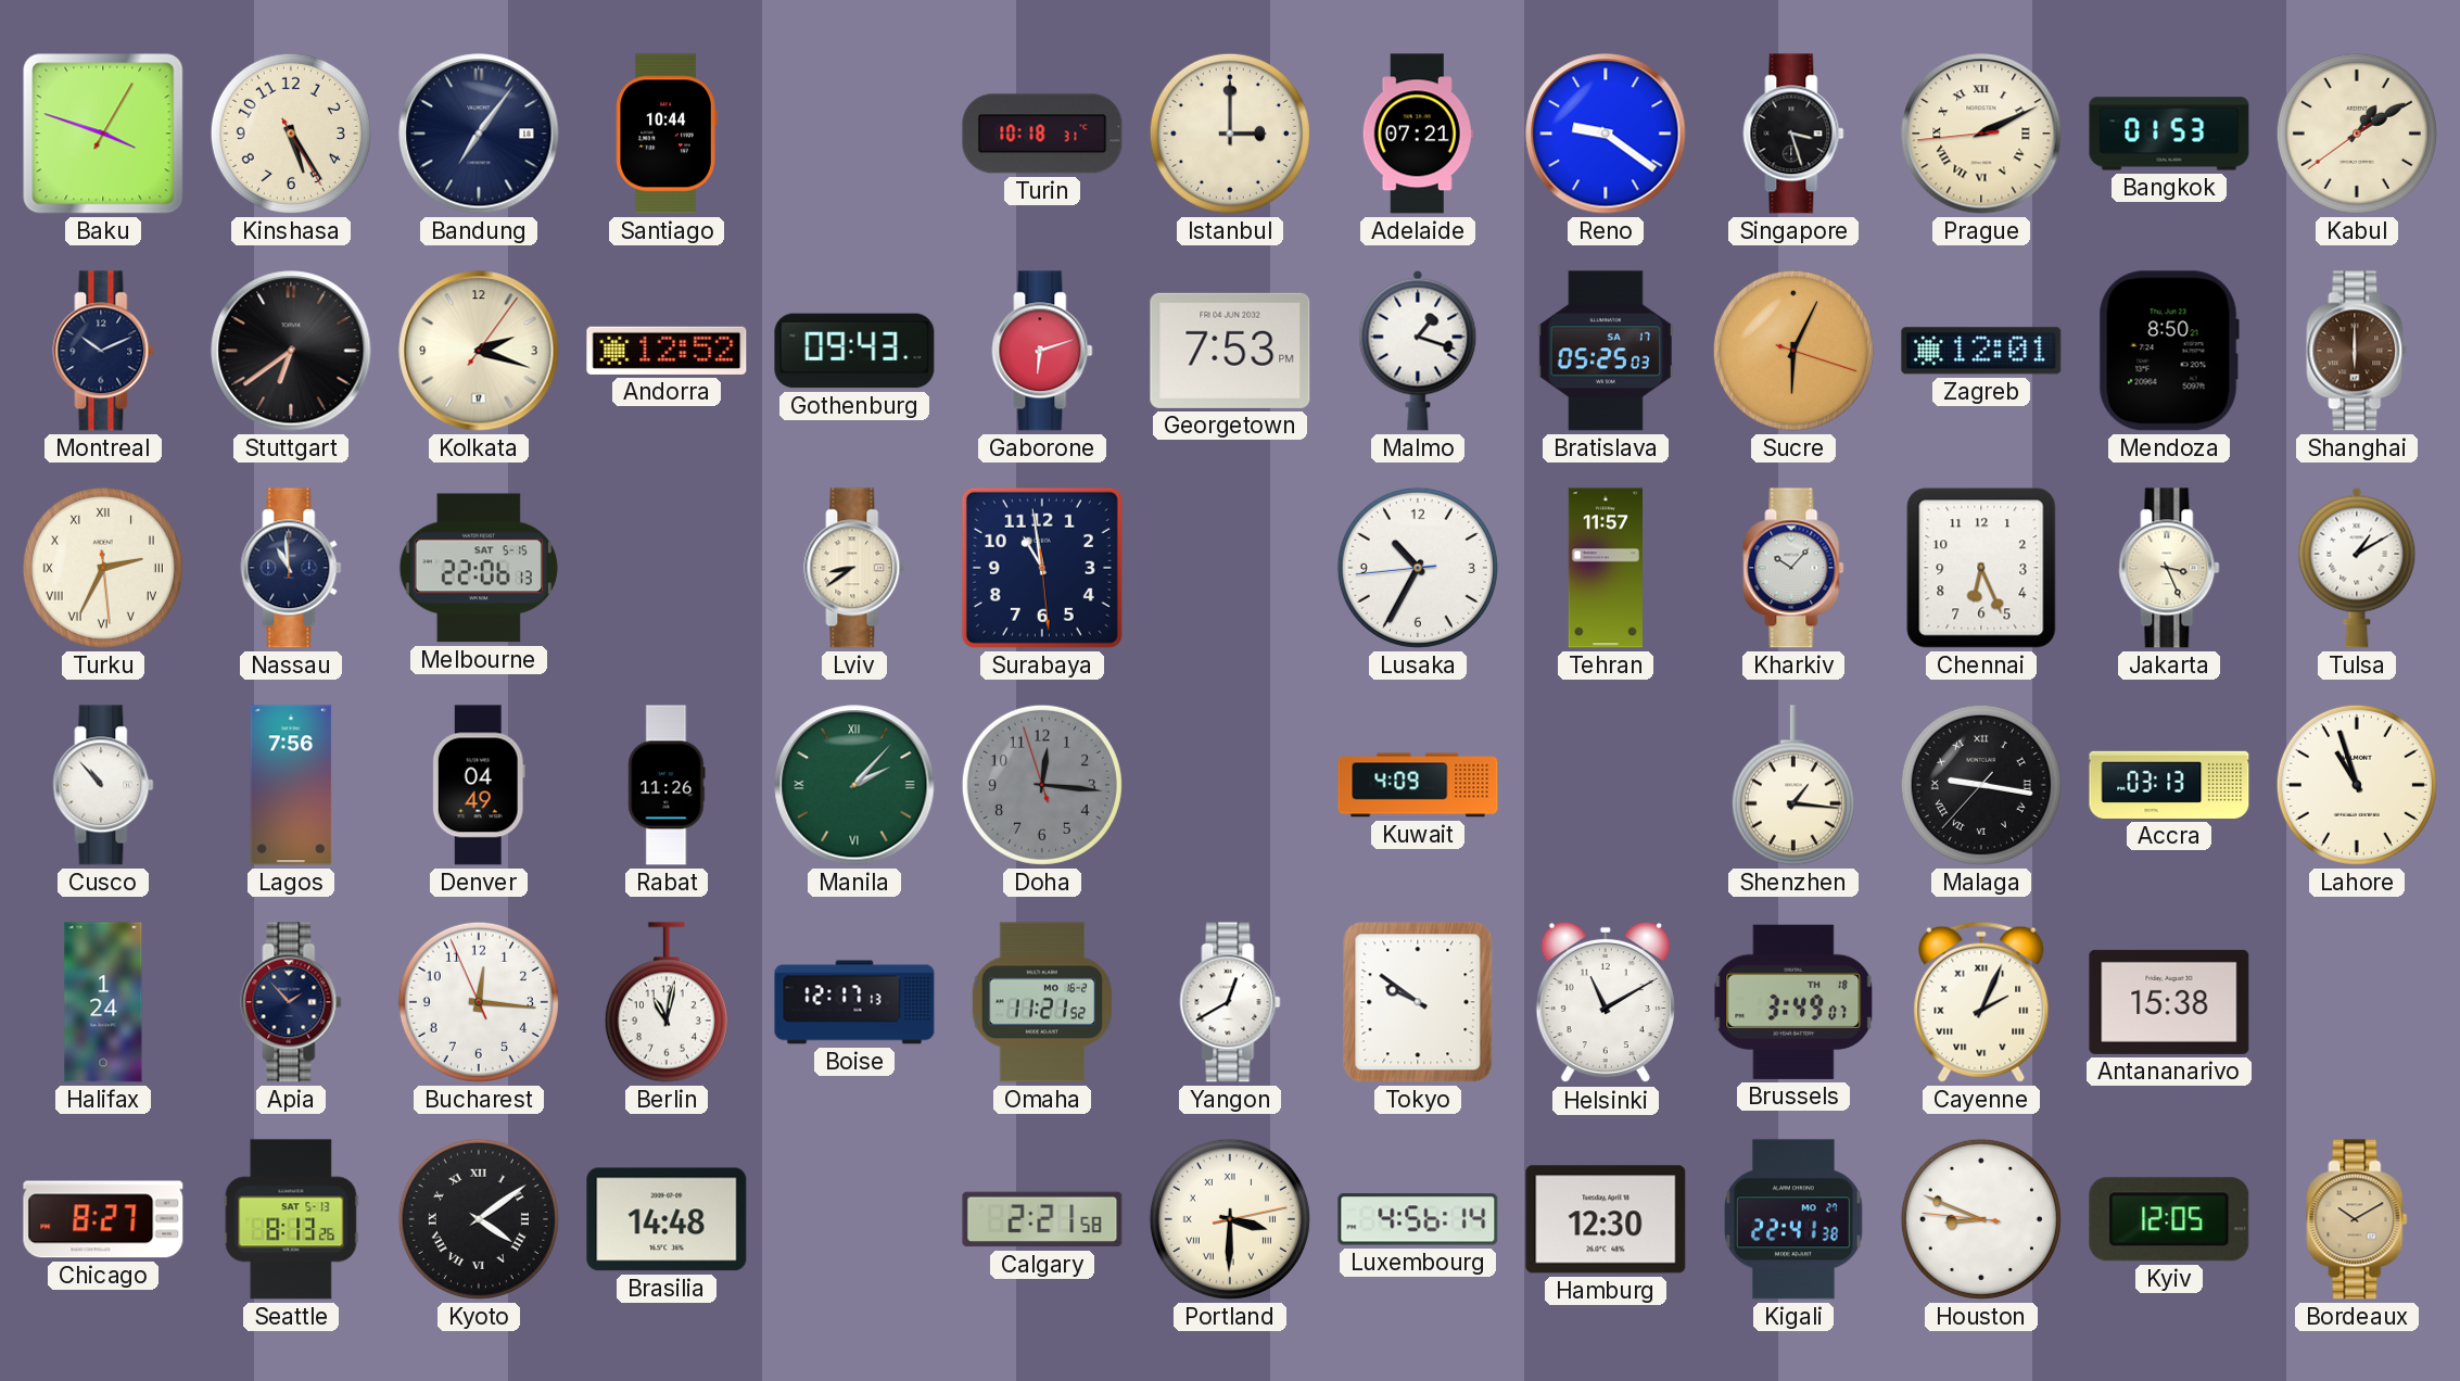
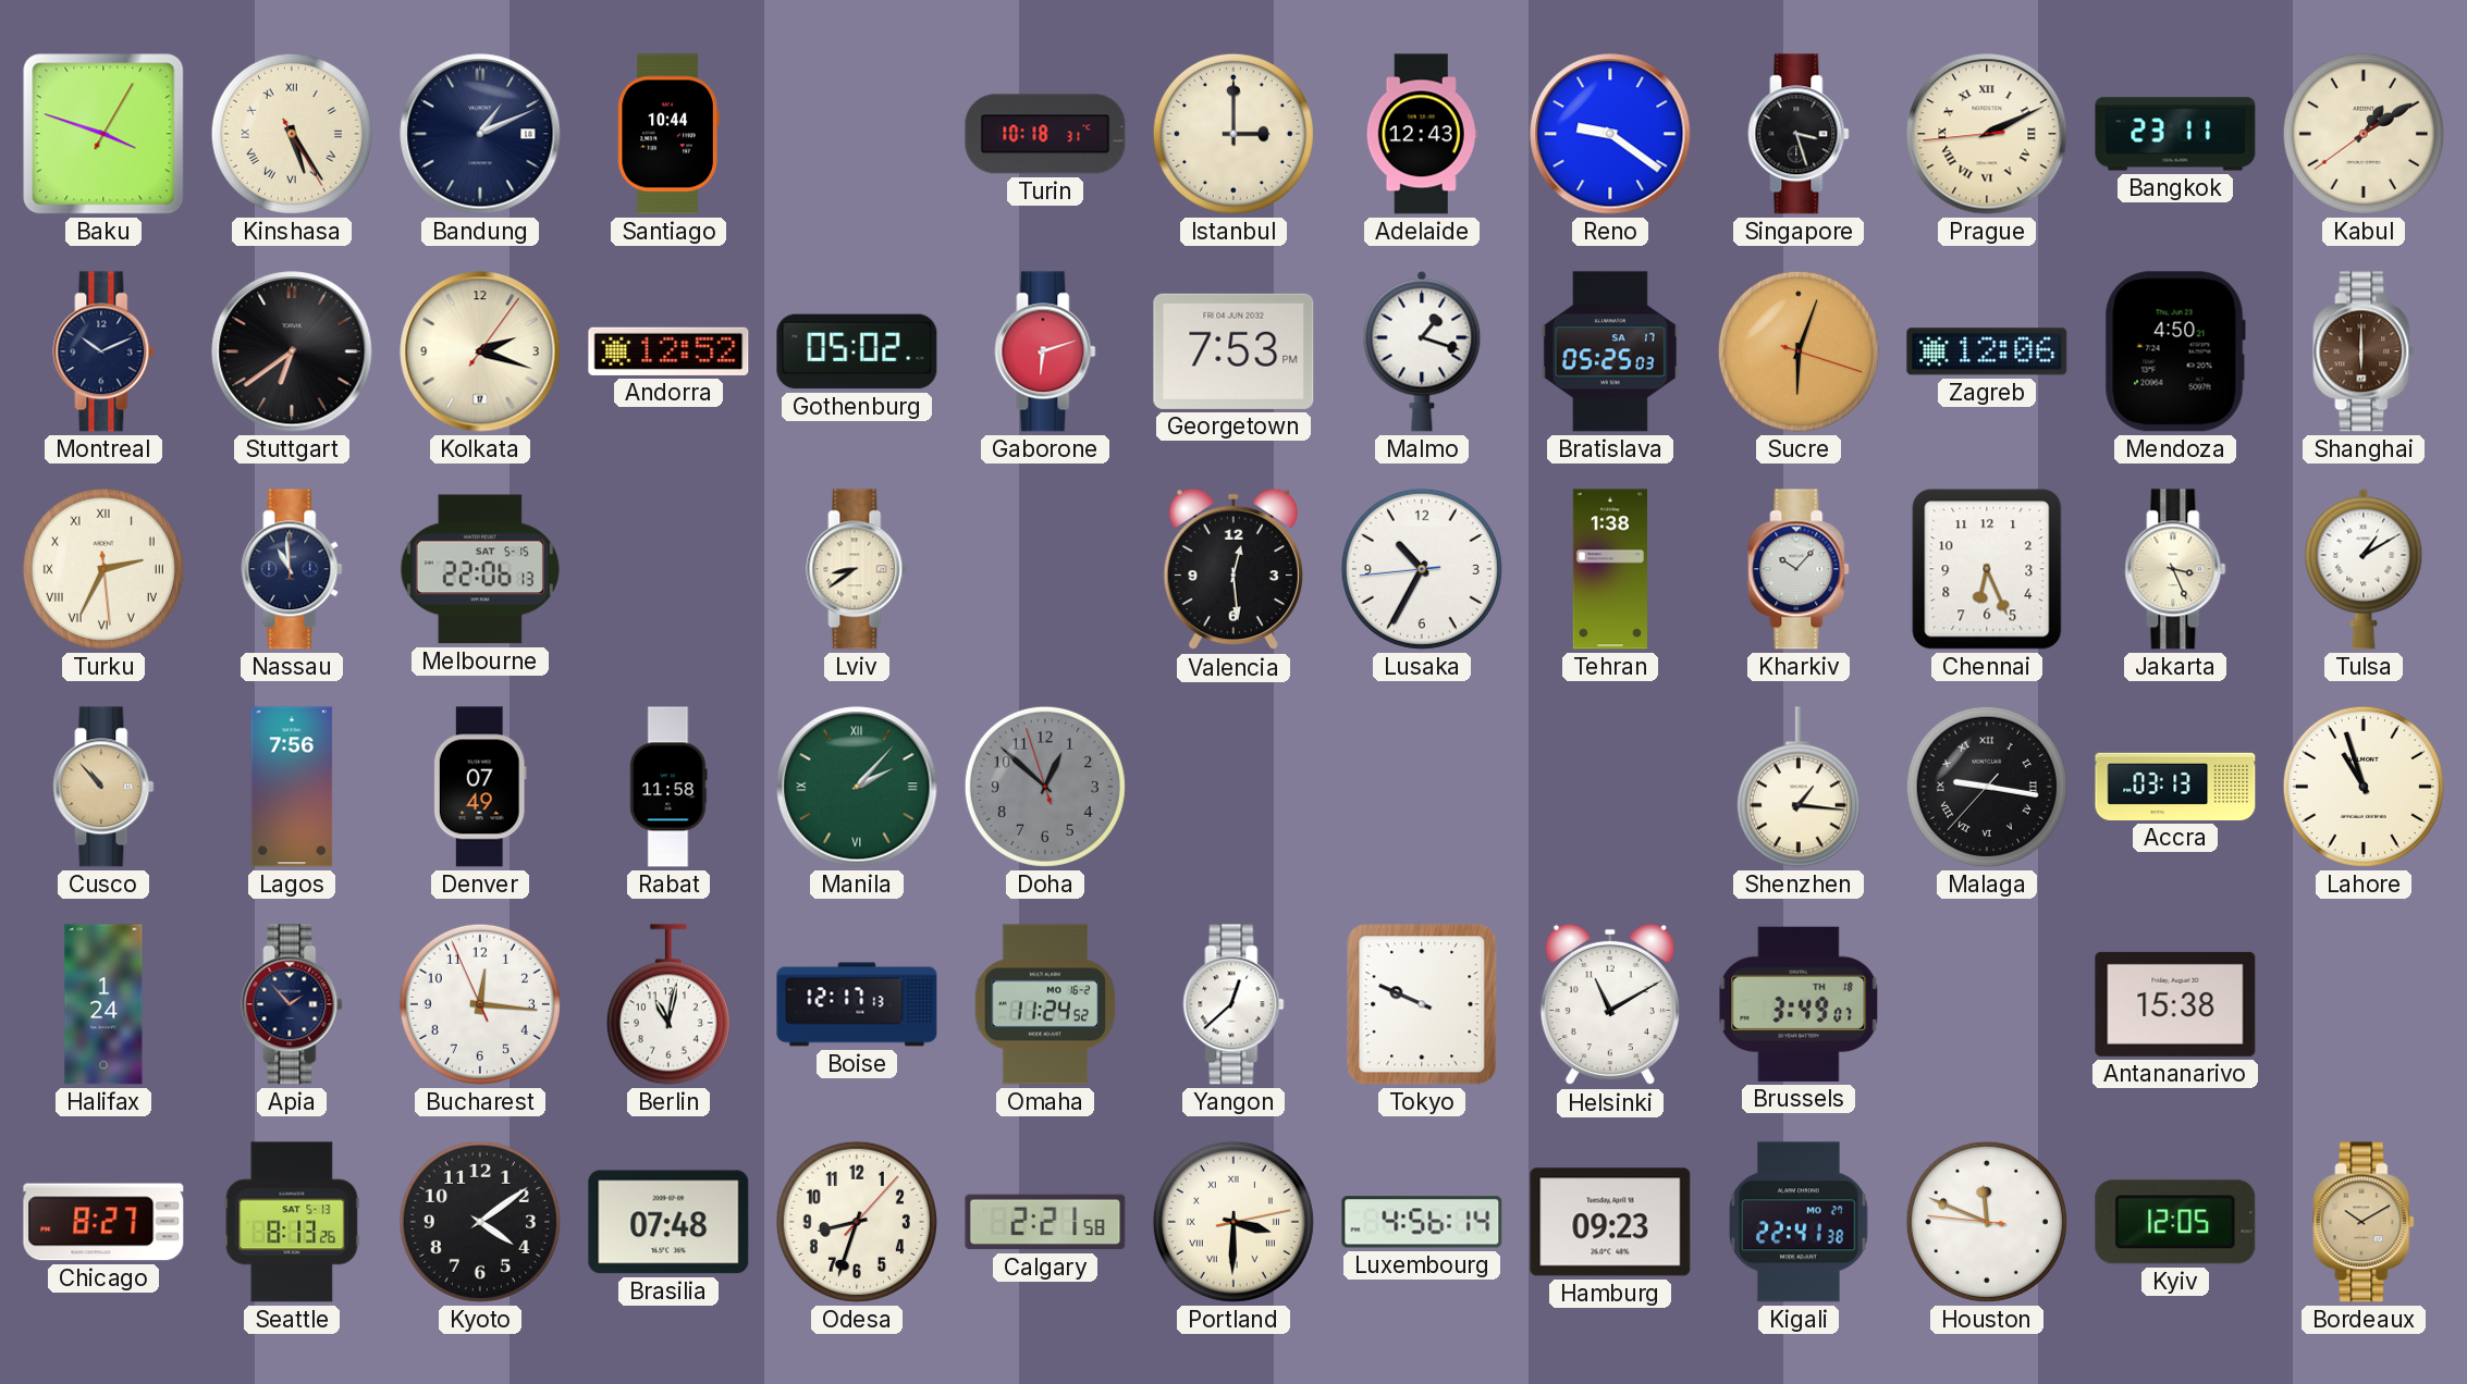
Kinshasa numerals: Arabic -> Roman (292, 134)
Bandung: 7:06 -> 1:11 (480, 134)
Adelaide: 07:21 -> 12:43 (1422, 134)
Bangkok: 01:53 -> 23:11 (2175, 134)
Gothenburg: 09:43 -> 05:02 (857, 351)
Sucre: 6:04 -> 6:03 (1799, 351)
Zagreb: 12:01 -> 12:06 (1987, 351)
Mendoza: 8:50 -> 4:50 (2175, 351)
Surabaya: 10:58 -> none (1042, 568)
Valencia: none -> 12:29 (1233, 569)
Tehran: 11:57 -> 1:38 (1609, 569)
Cusco dial: white -> champagne (103, 787)
Denver: 04:49 -> 07:49 (480, 787)
Rabat: 11:26 -> 11:58 (668, 787)
Doha: 12:15 -> 12:51 (1045, 787)
Kuwait: 4:09 -> none (1418, 785)
Omaha: 11:21 -> 11:24 (1045, 1004)
Yangon: 12:40 -> 12:38 (1233, 1004)
Tokyo: 9:51 -> 9:49 (1422, 1004)
Cayenne: 2:04 -> none (1981, 1002)
Kyoto numerals: Roman -> Arabic (480, 1222)
Brasilia: 14:48 -> 07:48 (668, 1222)
Odesa: none -> 8:33 (857, 1222)
Hamburg: 12:30 -> 09:23 (1610, 1222)
Houston: 8:48 -> 11:48 (1987, 1222)
